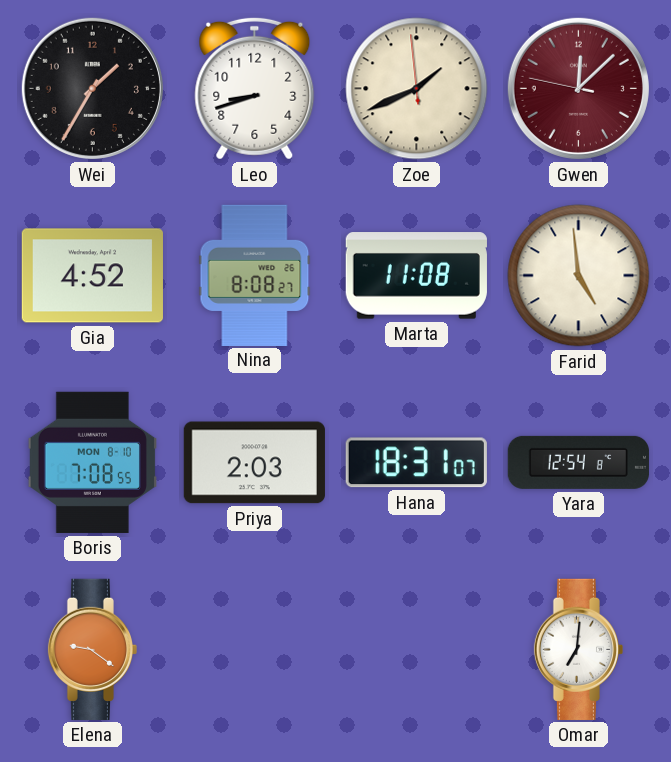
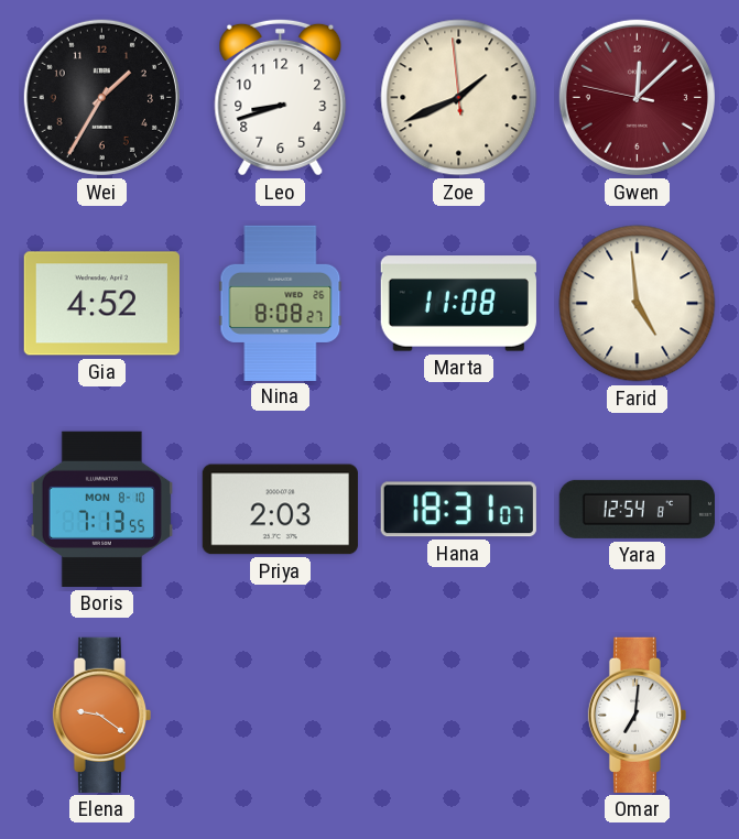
Boris: 7:08 -> 7:13 (101, 509)
